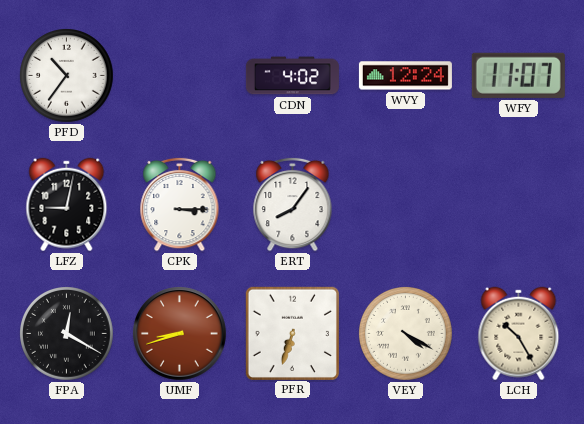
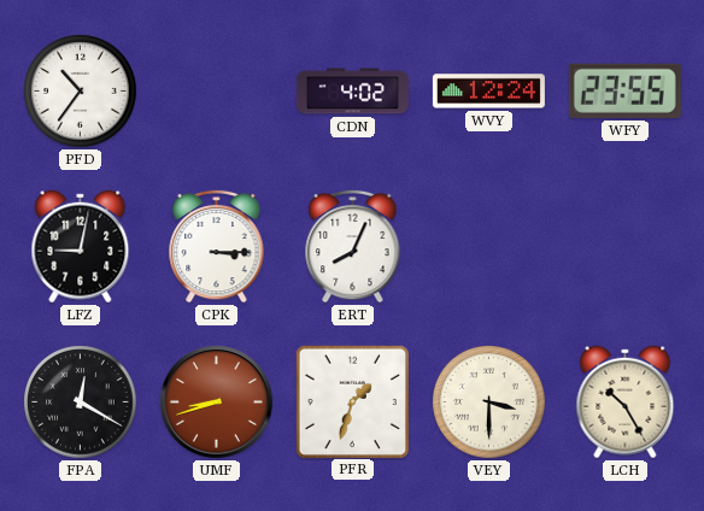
WFY: 11:07 -> 23:55 (624, 90)
ERT: 8:06 -> 8:04 (353, 246)
PFR: 6:33 -> 1:33 (352, 401)
VEY: 4:20 -> 3:30 (489, 403)
